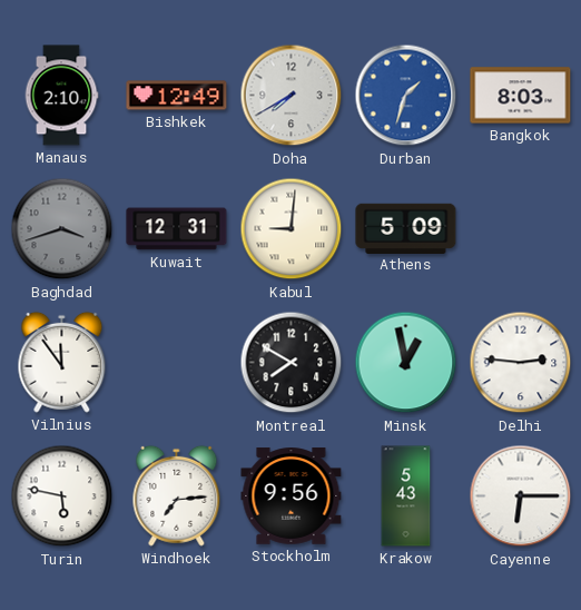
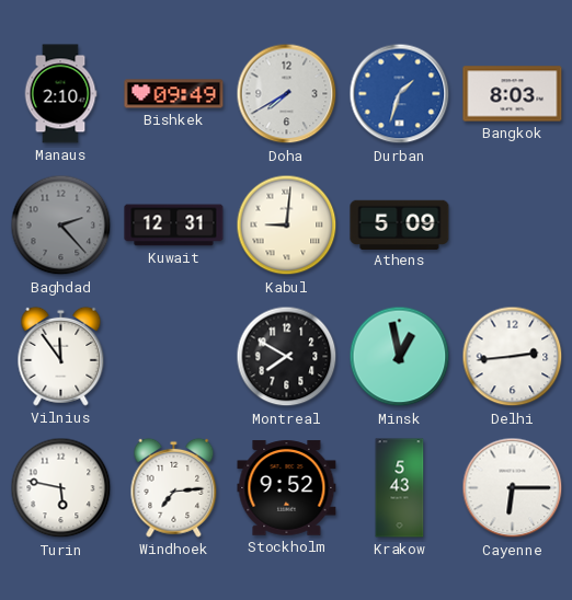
Bishkek: 12:49 -> 09:49 (174, 94)
Baghdad: 3:42 -> 2:23 (61, 226)
Delhi: 2:46 -> 2:44 (513, 357)
Stockholm: 9:56 -> 9:52 (287, 488)
